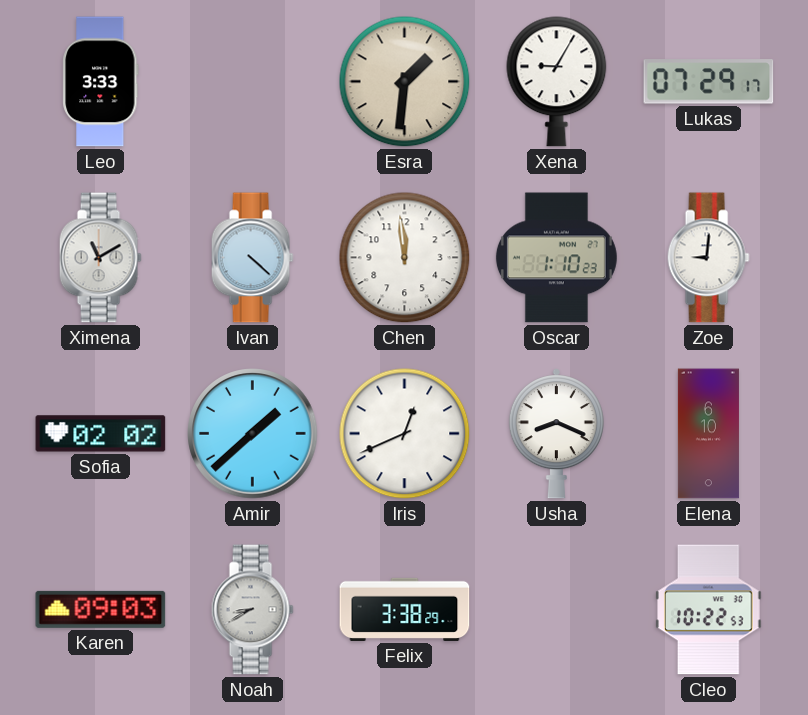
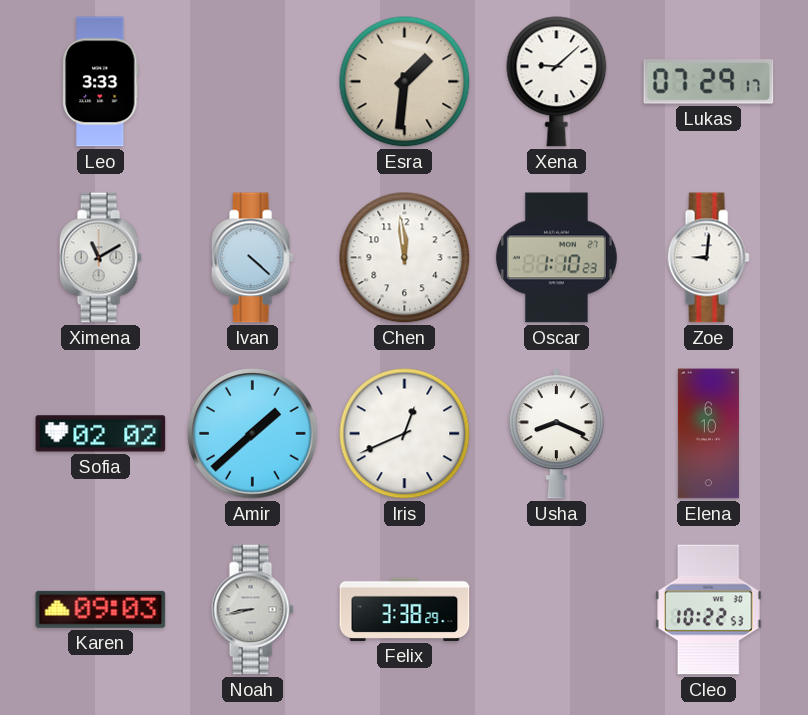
Xena: 9:05 -> 9:08 (557, 82)
Noah: 8:40 -> 8:43 (252, 610)
